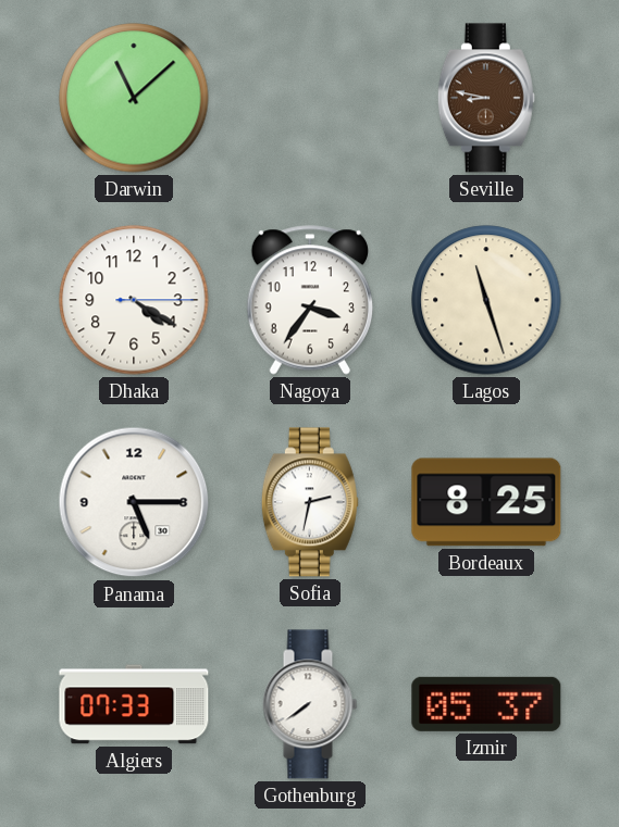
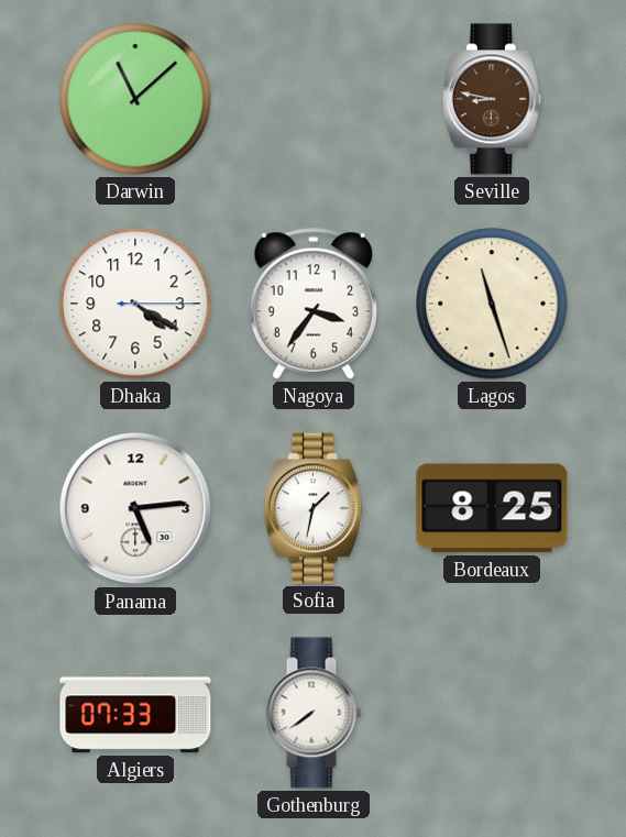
Panama: 5:15 -> 5:14 (135, 508)
Sofia: 2:32 -> 1:32 (314, 508)
Izmir: 05:37 -> none (486, 704)
